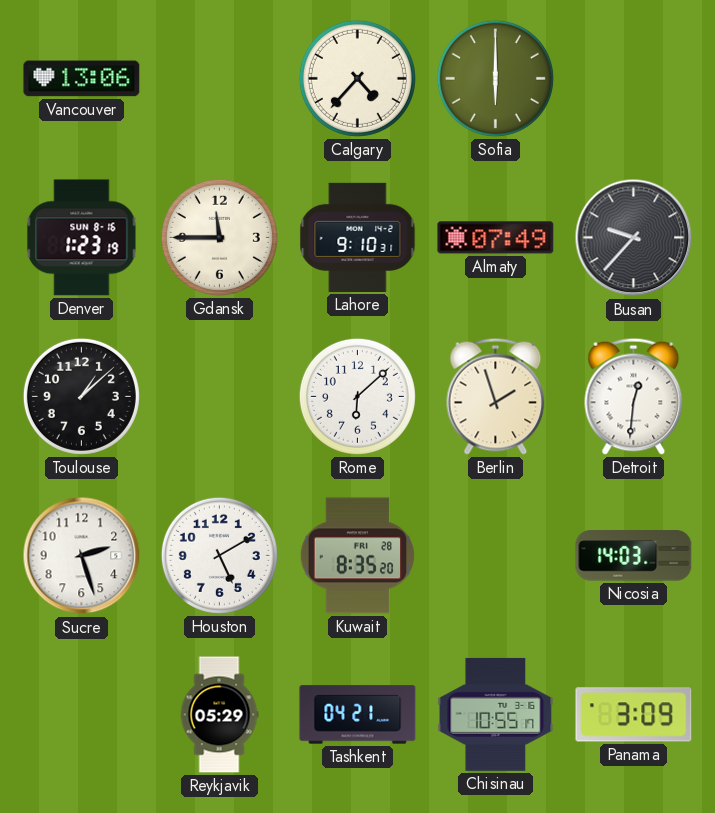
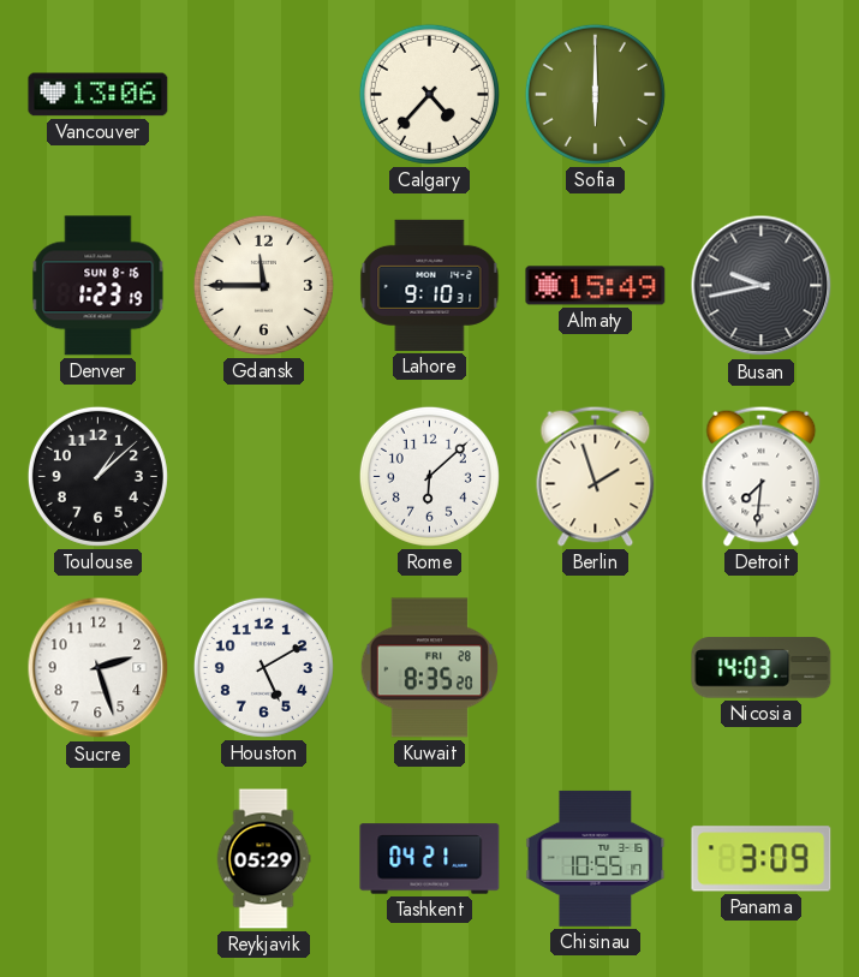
Almaty: 07:49 -> 15:49 (596, 286)
Busan: 9:37 -> 9:43 (762, 286)
Detroit: 12:31 -> 7:31 (762, 476)
